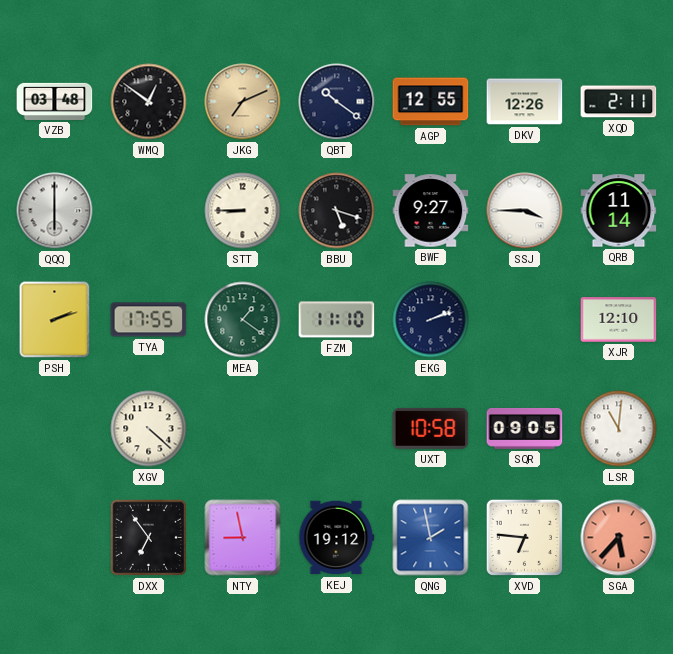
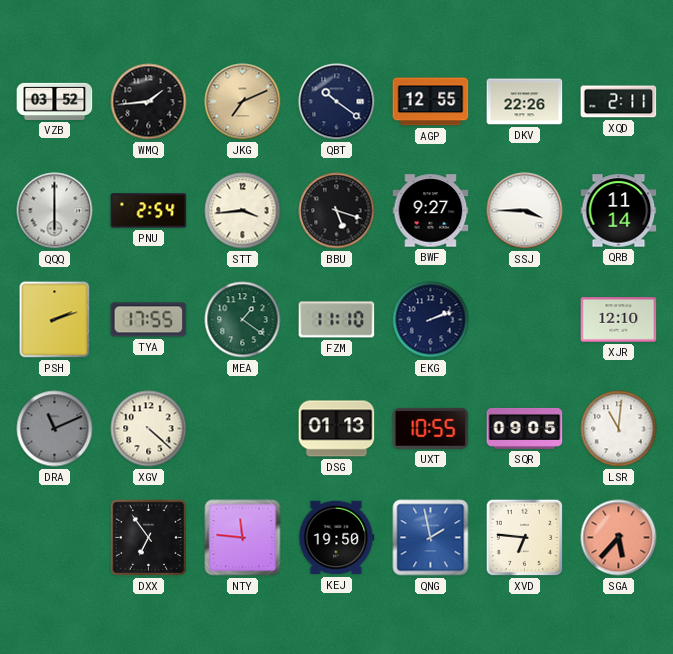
VZB: 03:48 -> 03:52 (55, 101)
WMQ: 12:51 -> 1:44 (149, 102)
DKV: 12:26 -> 22:26 (525, 102)
PNU: none -> 2:54 (149, 211)
STT: 8:45 -> 3:44 (243, 211)
DRA: none -> 11:11 (55, 429)
DSG: none -> 01:13 (337, 429)
UXT: 10:58 -> 10:55 (431, 428)
NTY: 8:58 -> 11:46 (243, 538)
KEJ: 19:12 -> 19:50 (337, 538)
